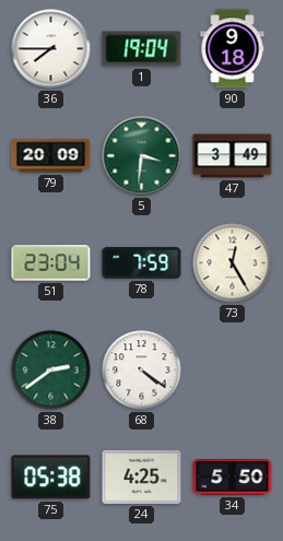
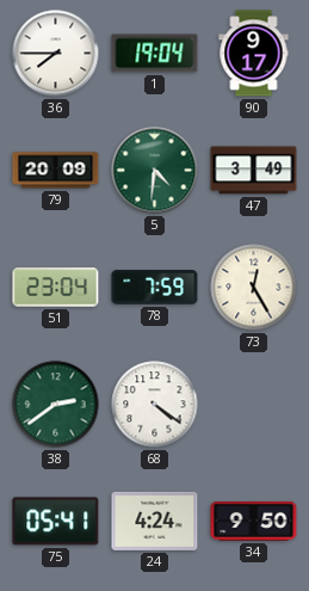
90: 9:18 -> 9:17 (254, 54)
5: 3:31 -> 4:31 (155, 171)
75: 05:38 -> 05:41 (56, 522)
24: 4:25 -> 4:24 (155, 521)
34: 5:50 -> 9:50 (254, 522)
